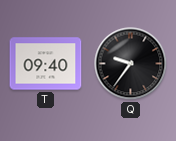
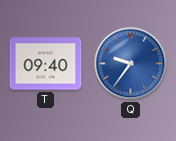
Q dial: black -> blue (131, 64)
